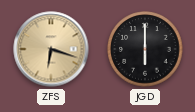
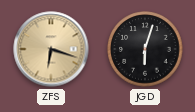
JGD: 6:00 -> 6:03 (145, 49)
